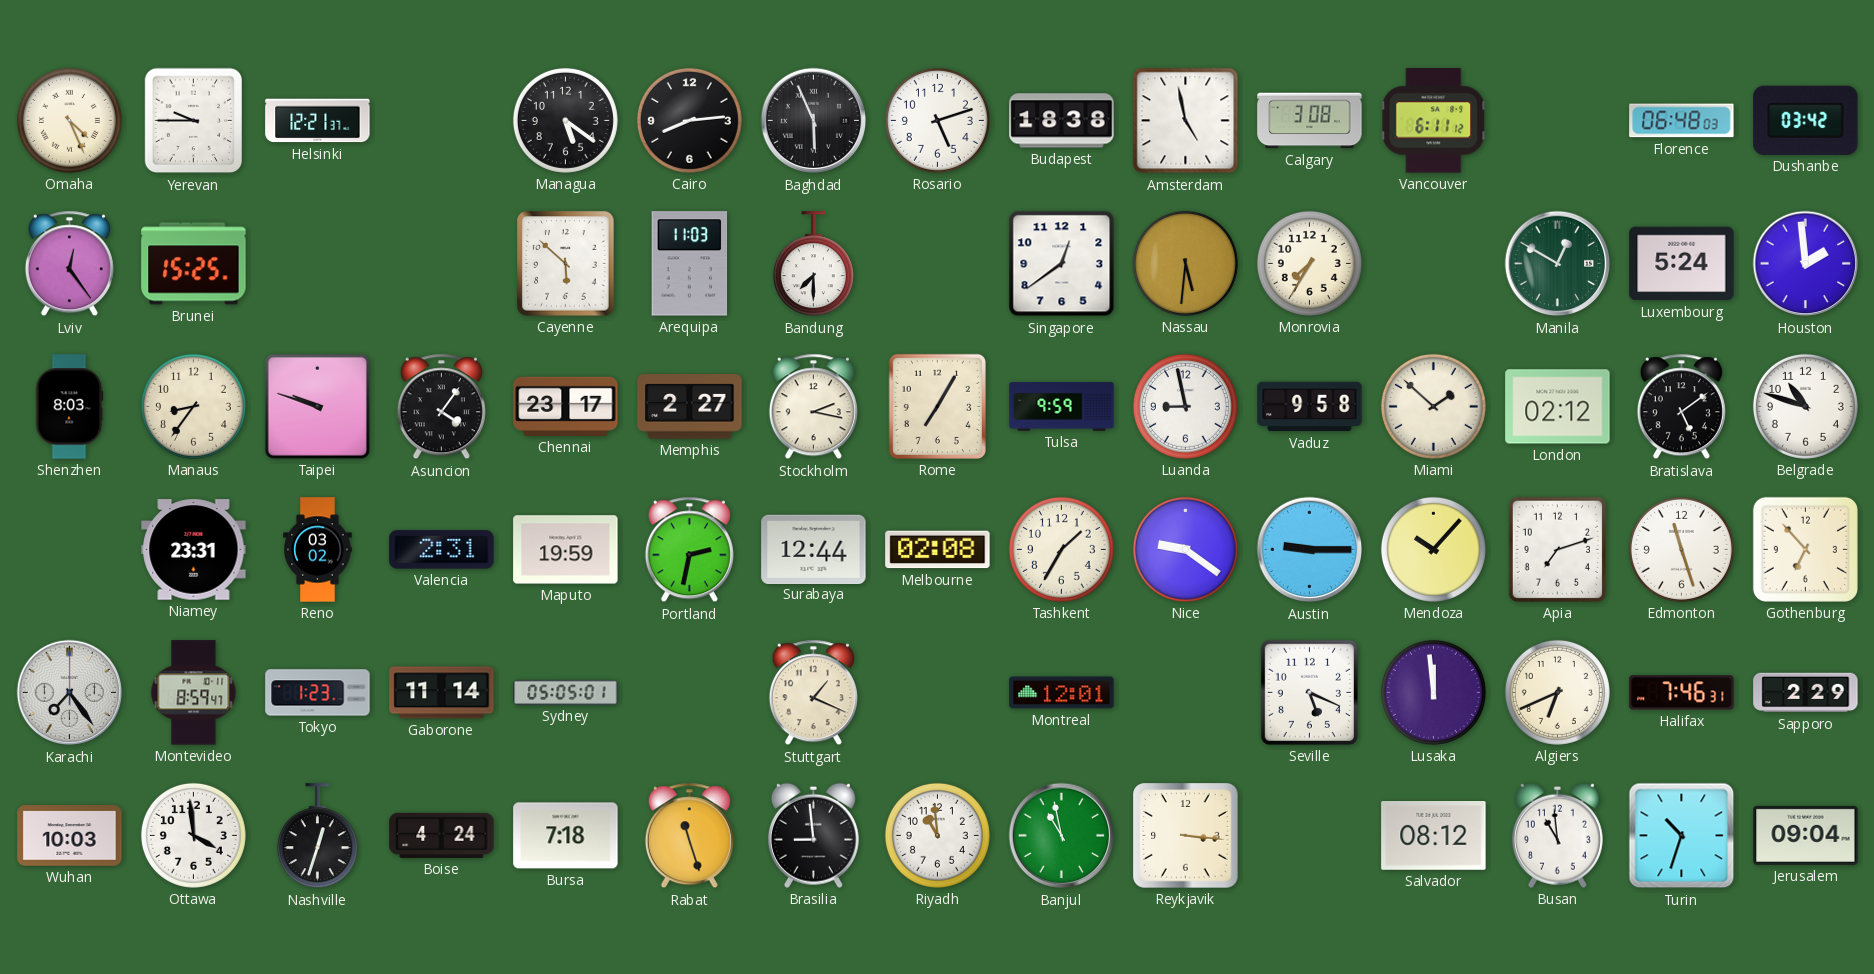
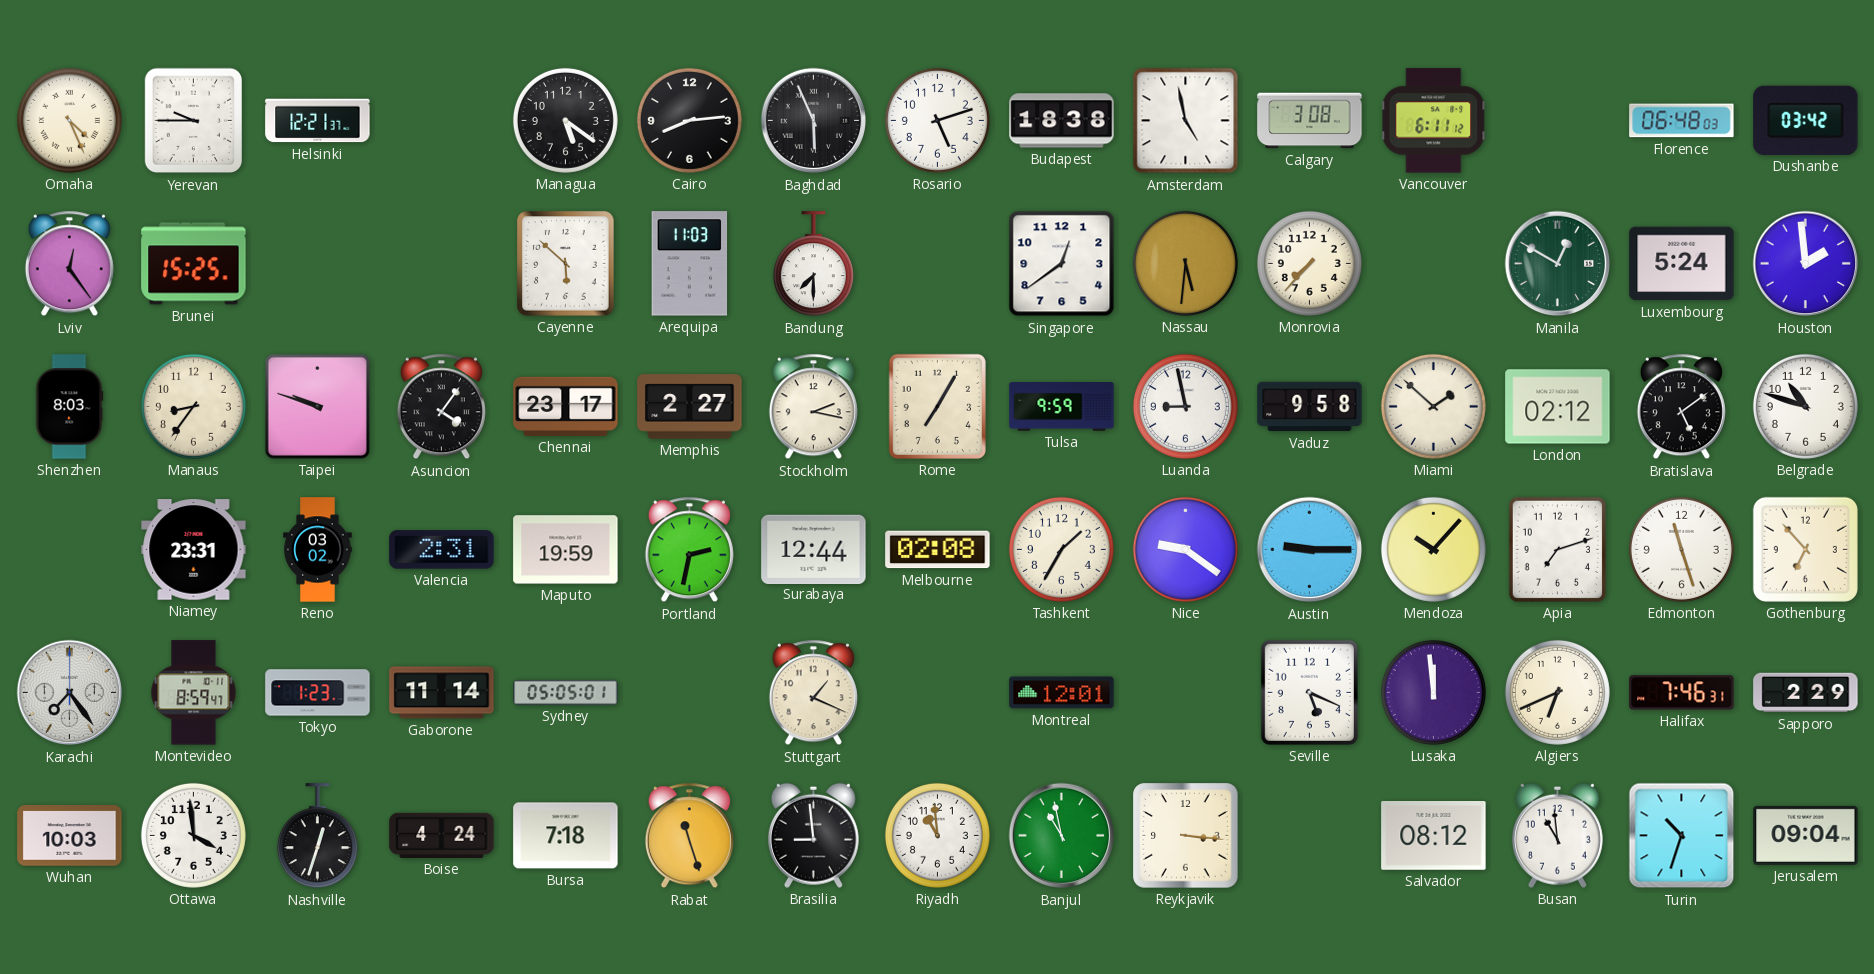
Monrovia: 7:35 -> 7:37 (1309, 263)
